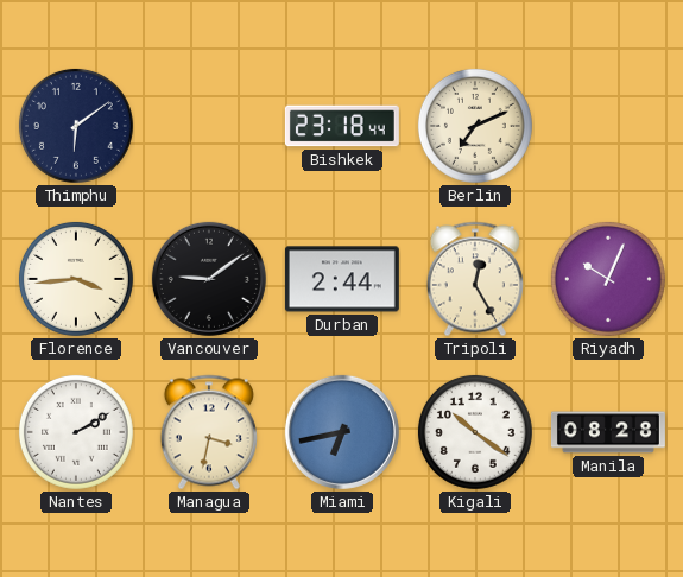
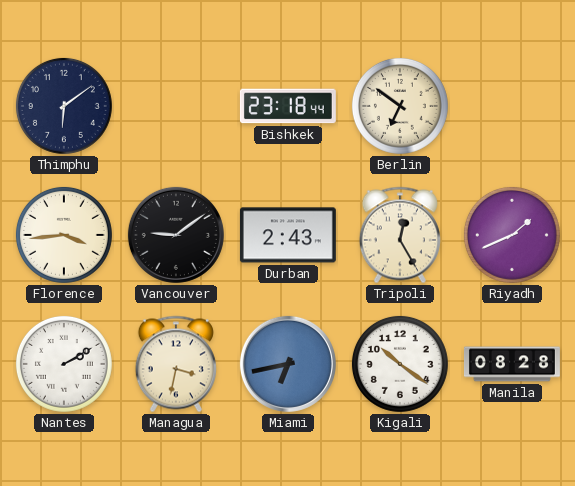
Berlin: 7:11 -> 6:51 (400, 106)
Durban: 2:44 -> 2:43 (288, 235)
Riyadh: 10:04 -> 1:41 (512, 235)
